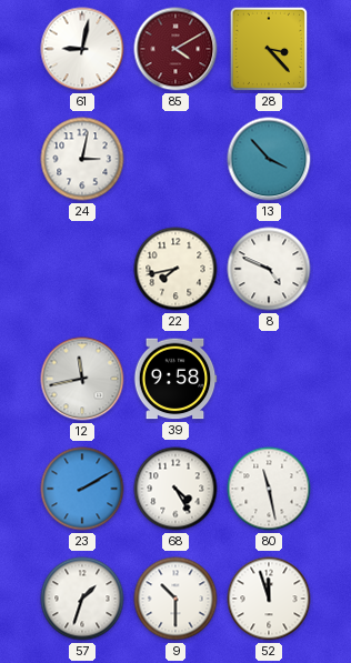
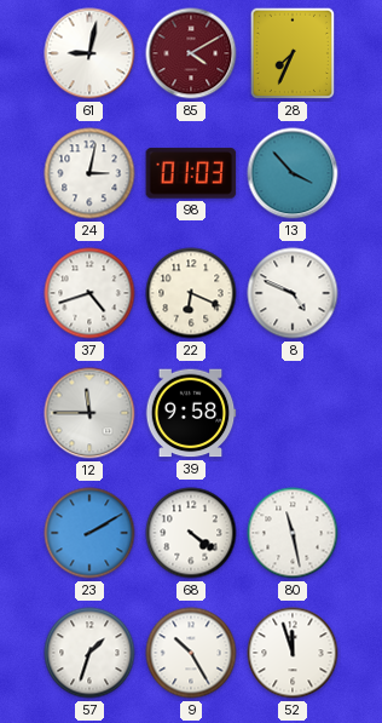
28: 3:23 -> 7:34 (293, 53)
98: none -> 01:03 (191, 173)
37: none -> 4:42 (89, 293)
22: 7:43 -> 6:19 (191, 293)
12: 11:43 -> 11:45 (89, 413)
68: 4:25 -> 4:21 (191, 533)
9: 10:30 -> 10:25 (191, 653)
